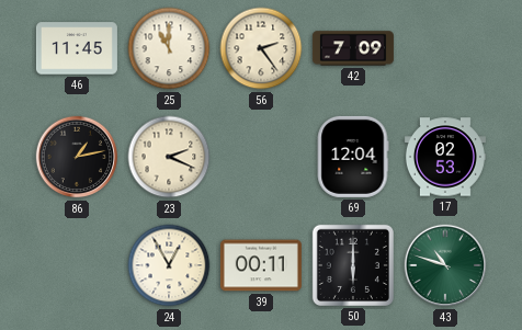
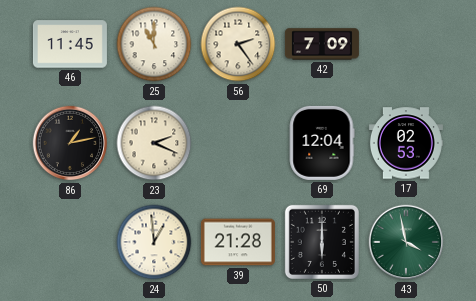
24: 12:55 -> 12:59 (154, 242)
39: 00:11 -> 21:28 (238, 242)
43: 10:48 -> 3:58 (406, 242)
